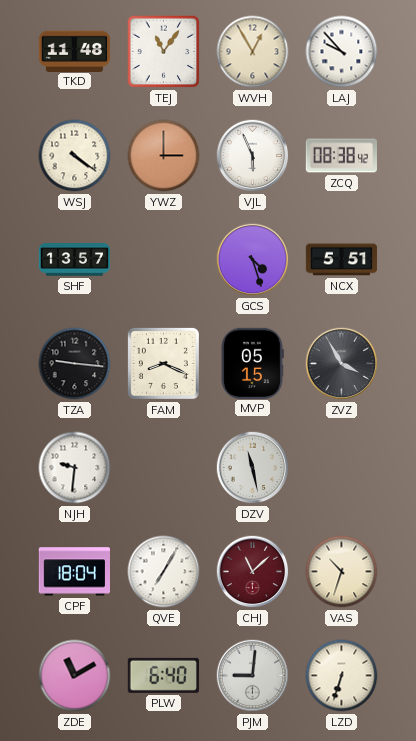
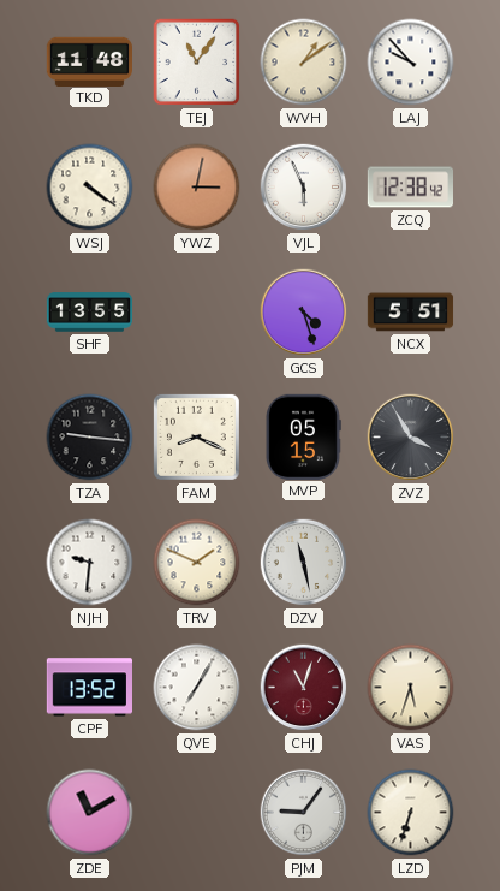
WVH: 12:55 -> 1:09 (304, 63)
YWZ: 3:00 -> 3:02 (197, 188)
ZCQ: 08:38 -> 12:38 (411, 188)
SHF: 13:57 -> 13:55 (90, 313)
TRV: none -> 1:49 (197, 563)
CPF: 18:04 -> 13:52 (89, 688)
CHJ: 11:08 -> 11:03 (304, 688)
VAS: 10:33 -> 5:33 (411, 688)
PLW: 6:40 -> none (163, 675)
PJM: 9:01 -> 9:06 (304, 813)
